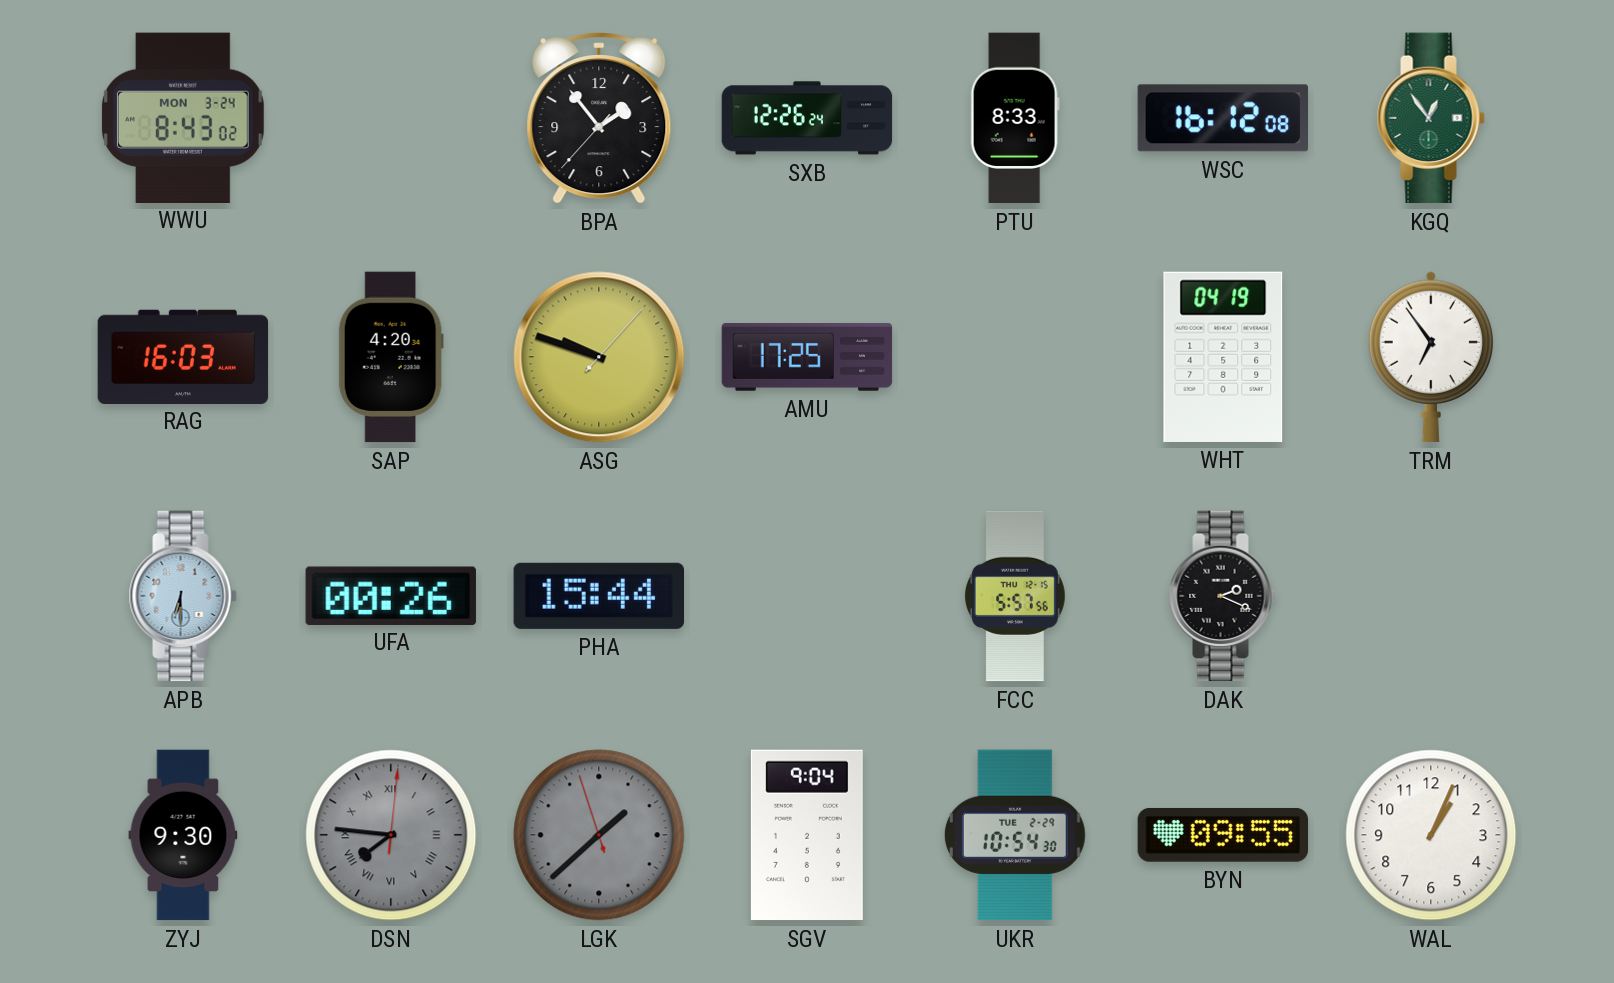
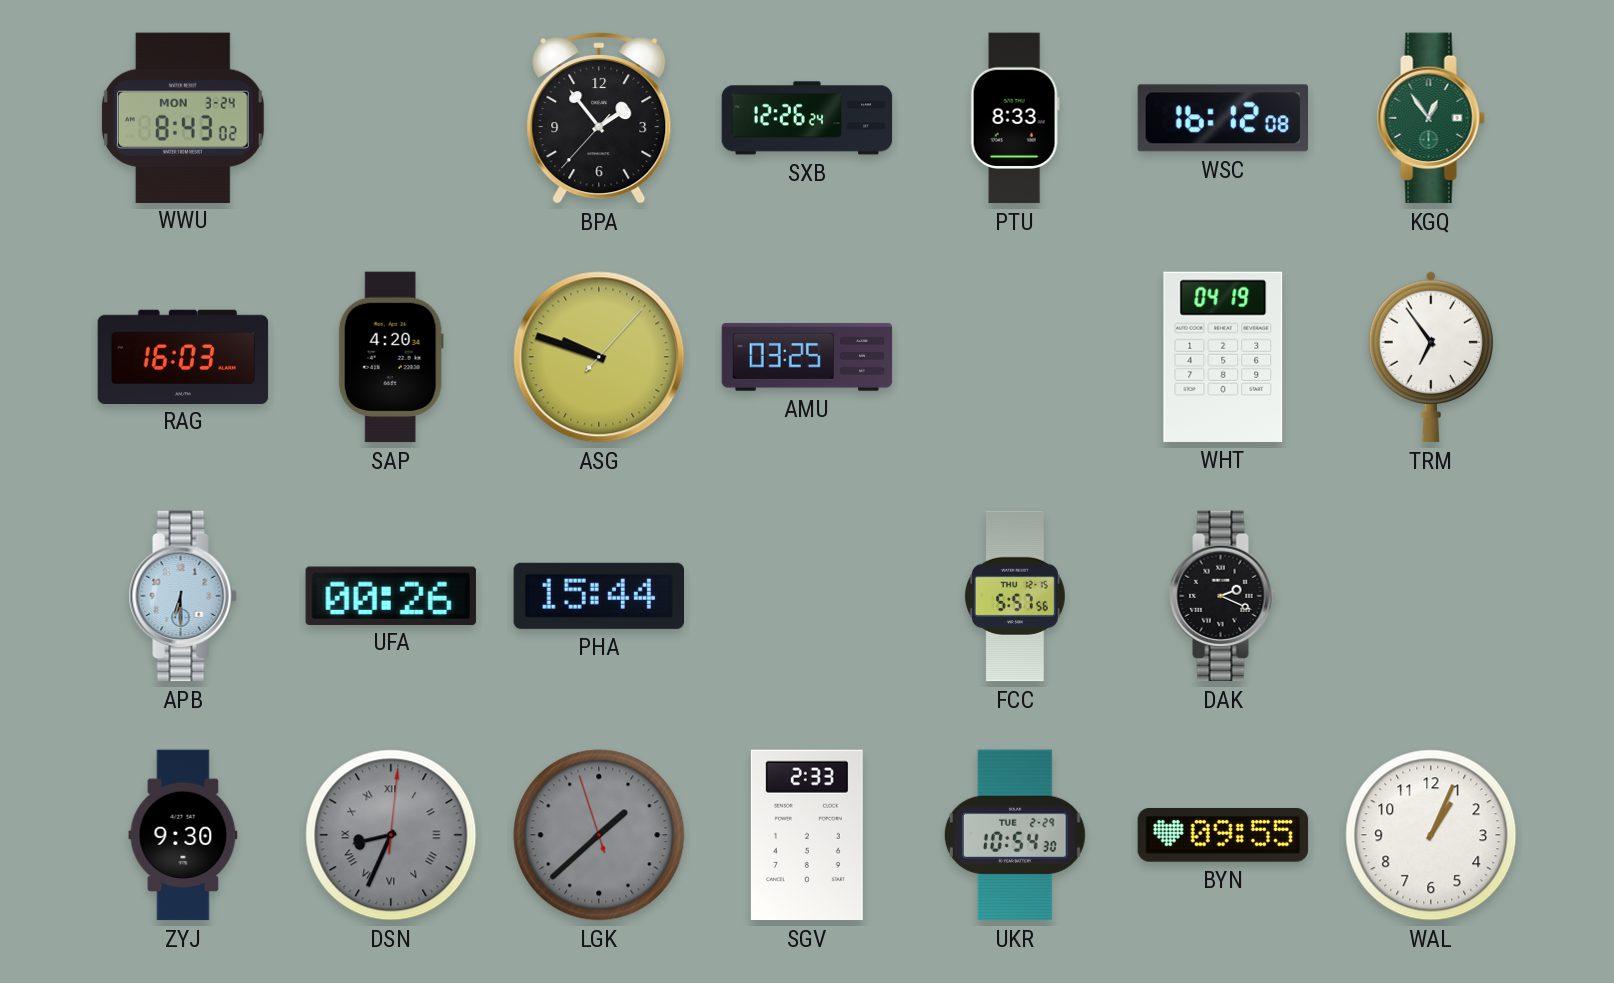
AMU: 17:25 -> 03:25 (807, 357)
DSN: 7:46 -> 8:34 (391, 835)
SGV: 9:04 -> 2:33 (807, 835)
